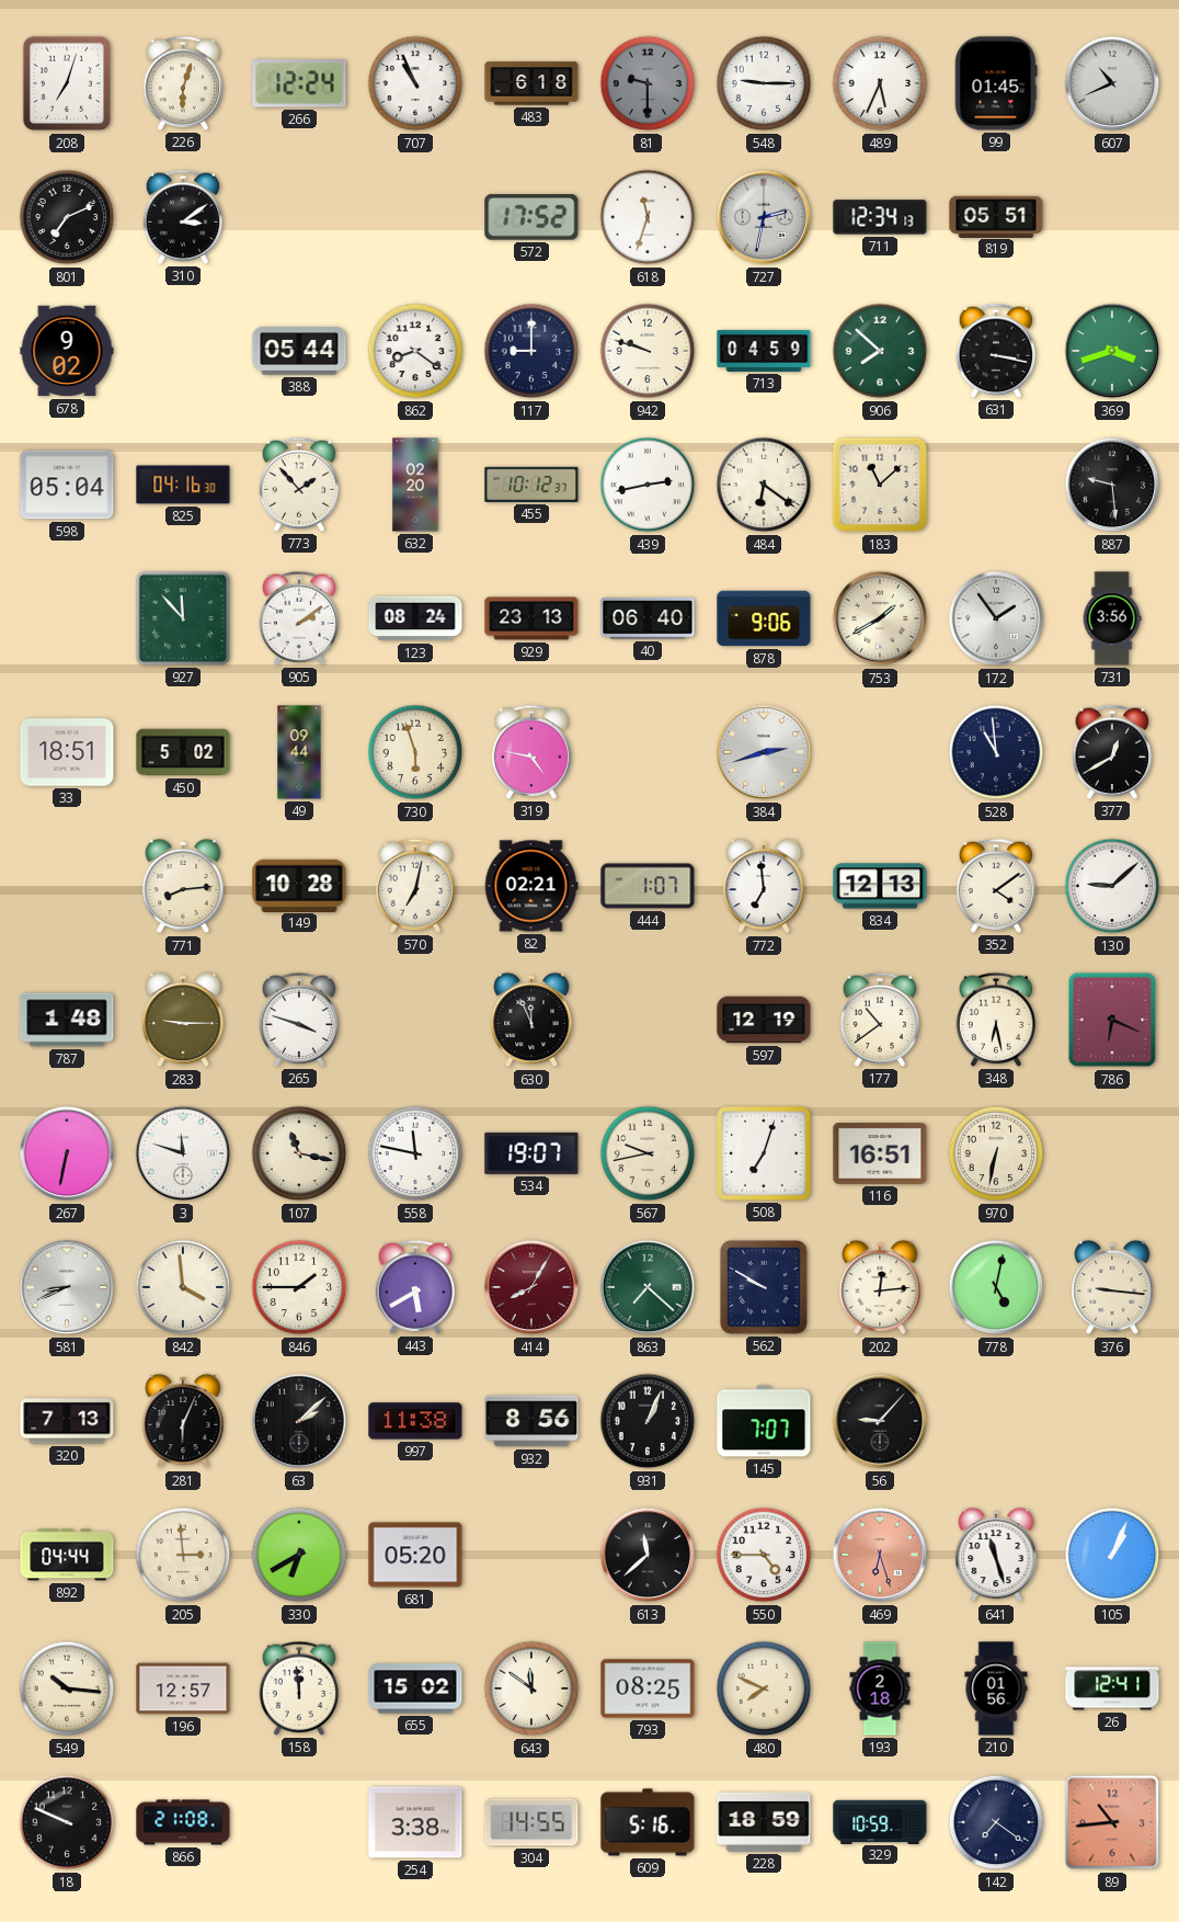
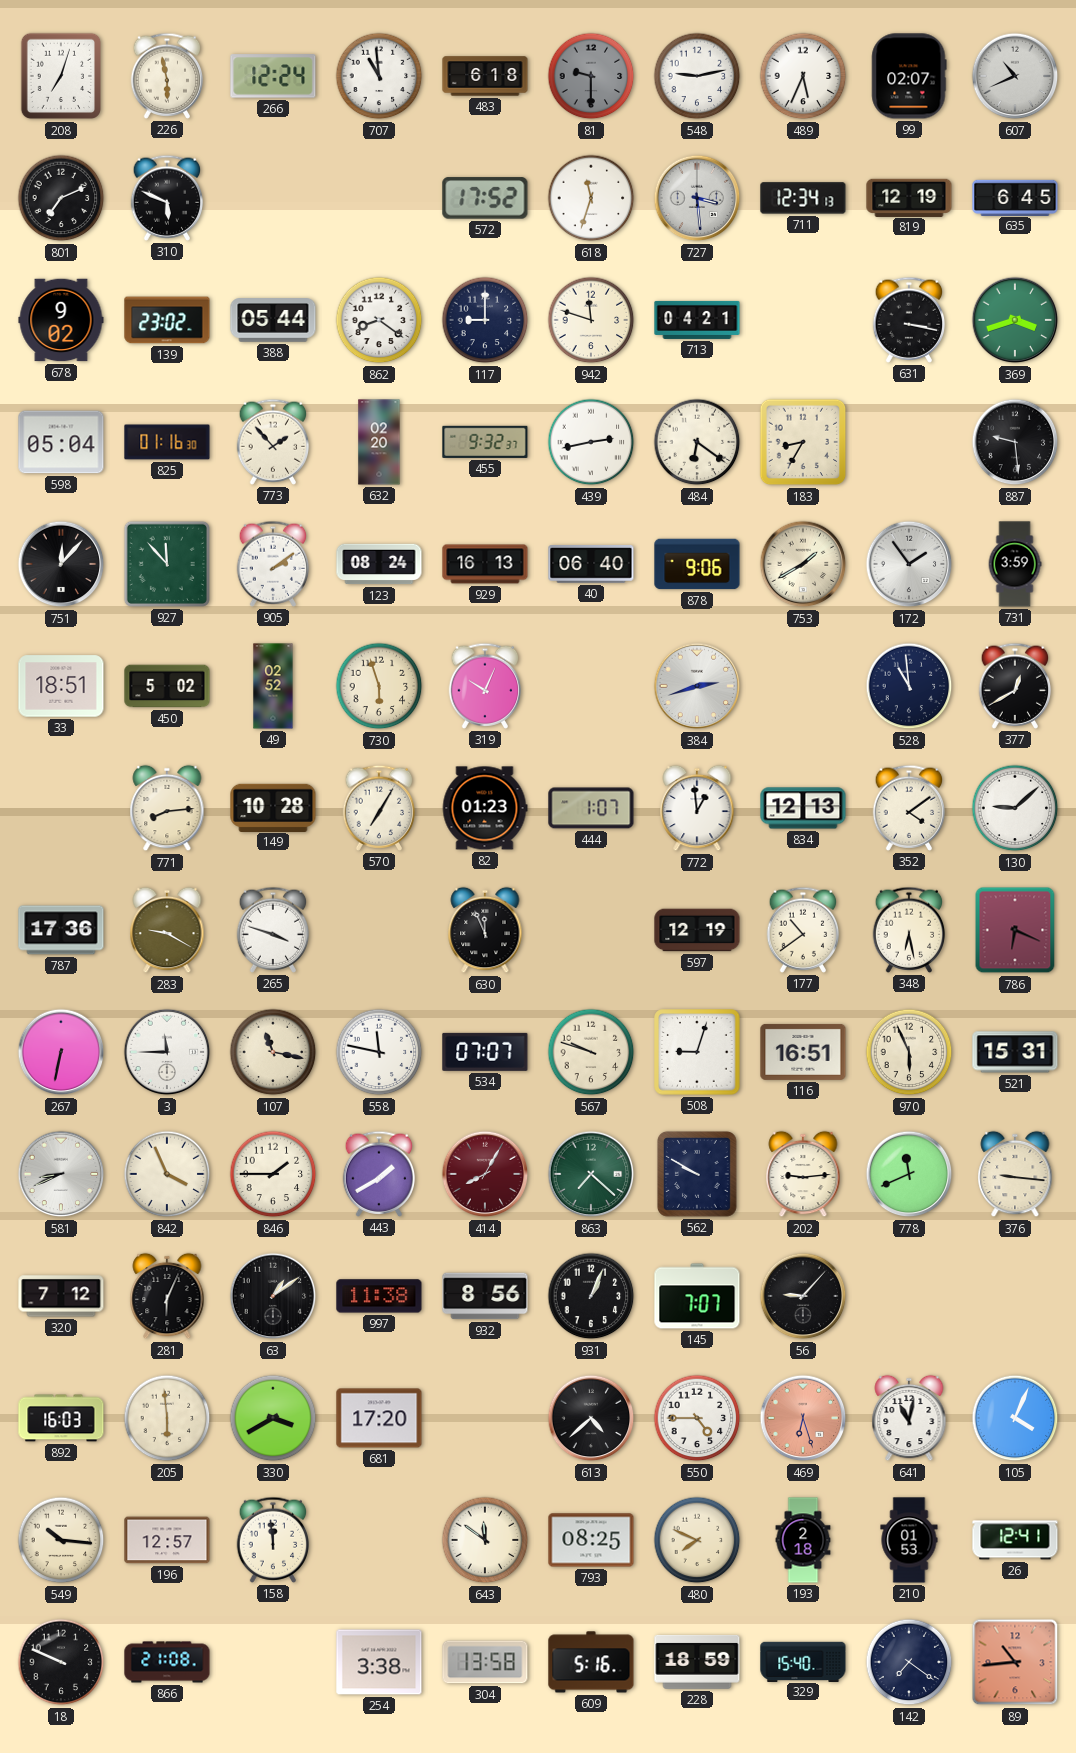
226: 6:03 -> 5:58 (167, 76)
707: 10:56 -> 10:59 (379, 76)
548: 9:15 -> 9:13 (697, 76)
99: 01:45 -> 02:07 (909, 76)
310: 3:09 -> 5:49 (167, 198)
727: 2:32 -> 3:29 (697, 198)
819: 05:51 -> 12:19 (909, 197)
635: none -> 6:45 (1015, 197)
139: none -> 23:02 (167, 320)
942: 9:48 -> 11:48 (591, 320)
713: 04:59 -> 04:21 (697, 320)
906: 7:52 -> none (880, 351)
825: 04:16 -> 01:16 (167, 442)
455: 10:12 -> 9:32 (485, 442)
183: 11:08 -> 8:35 (803, 442)
751: none -> 12:07 (61, 564)
929: 23:13 -> 16:13 (485, 564)
731: 3:56 -> 3:59 (1015, 564)
49: 09:44 -> 02:52 (273, 686)
319: 4:47 -> 10:04 (485, 686)
570: 7:02 -> 7:05 (379, 808)
82: 02:21 -> 01:23 (485, 808)
772: 6:59 -> 12:59 (697, 808)
787: 1:48 -> 17:36 (61, 930)
283: 9:15 -> 9:20 (167, 930)
3: 11:48 -> 11:45 (167, 1052)
534: 19:07 -> 07:07 (485, 1052)
567: 9:43 -> 9:48 (591, 1052)
508: 7:03 -> 9:03 (697, 1052)
970: 6:32 -> 5:56 (909, 1052)
521: none -> 15:31 (1015, 1052)
842: 3:59 -> 3:56 (167, 1174)
443: 5:40 -> 1:40 (379, 1174)
202: 12:14 -> 9:14 (803, 1174)
778: 5:02 -> 11:41 (909, 1174)
320: 7:13 -> 7:12 (61, 1296)
63: 2:08 -> 1:09 (273, 1296)
892: 04:44 -> 16:03 (61, 1418)
205: 2:59 -> 5:59 (167, 1418)
330: 6:40 -> 3:40 (273, 1418)
681: 05:20 -> 17:20 (379, 1418)
613: 11:38 -> 4:38 (591, 1418)
641: 11:27 -> 11:02 (909, 1418)
105: 1:04 -> 4:04 (1015, 1418)
655: 15:02 -> none (415, 1688)
210: 01:56 -> 01:53 (909, 1540)
304: 14:55 -> 13:58 (485, 1662)
329: 10:59 -> 15:40 (803, 1661)
